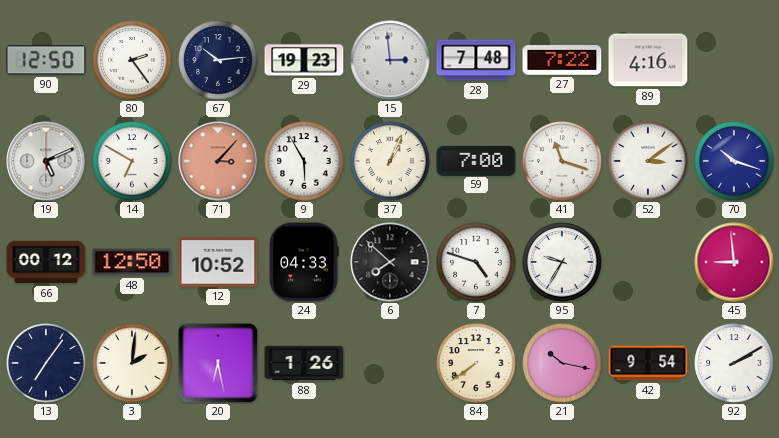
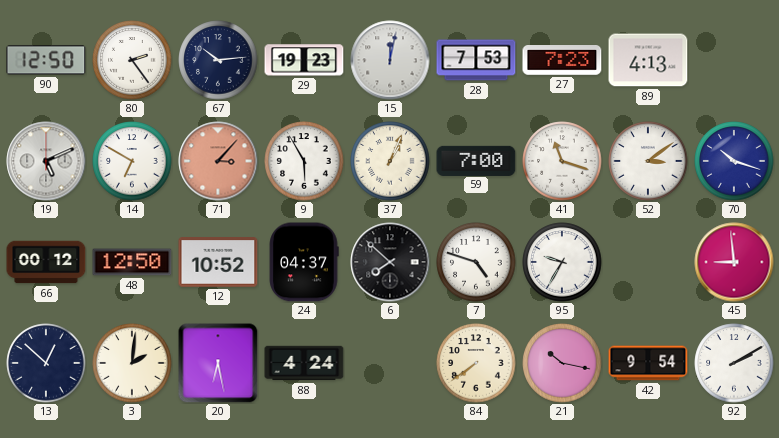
15: 2:59 -> 12:02 (390, 60)
28: 7:48 -> 7:53 (476, 60)
27: 7:22 -> 7:23 (562, 61)
89: 4:16 -> 4:13 (648, 60)
24: 04:33 -> 04:37 (304, 262)
13: 7:06 -> 12:52 (46, 363)
88: 1:26 -> 4:24 (304, 363)
